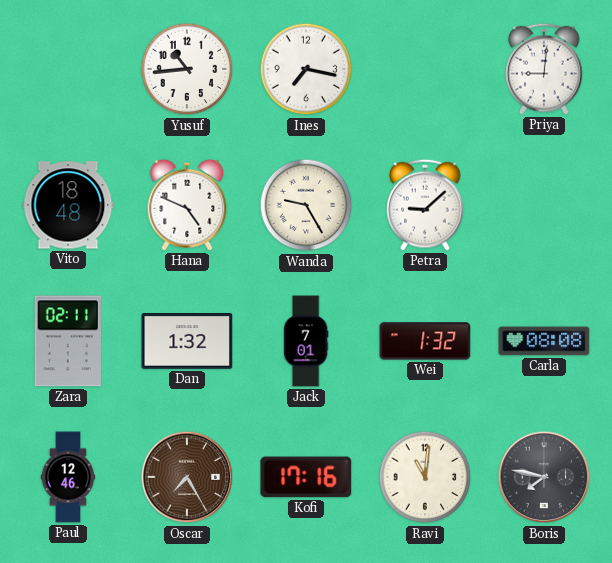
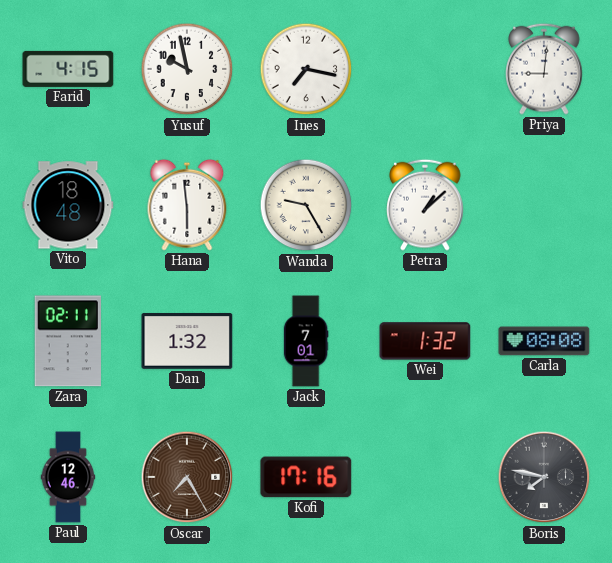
Farid: none -> 4:15 (68, 69)
Yusuf: 10:44 -> 9:58 (187, 69)
Hana: 4:49 -> 5:59 (187, 205)
Petra: 9:08 -> 1:08 (425, 205)
Ravi: 11:01 -> none (425, 477)
